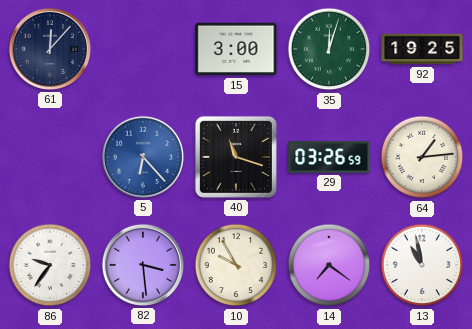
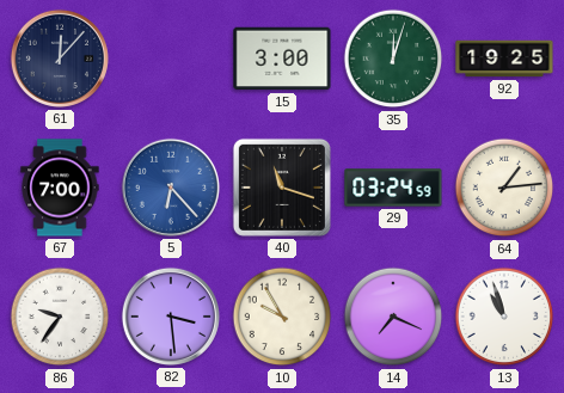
67: none -> 7:00 (60, 188)
29: 03:26 -> 03:24 (393, 188)
14: 7:21 -> 7:19 (393, 317)
13: 10:58 -> 10:57 (504, 317)
